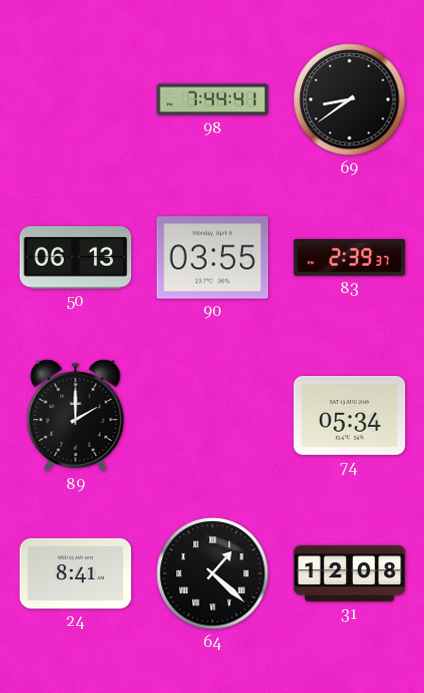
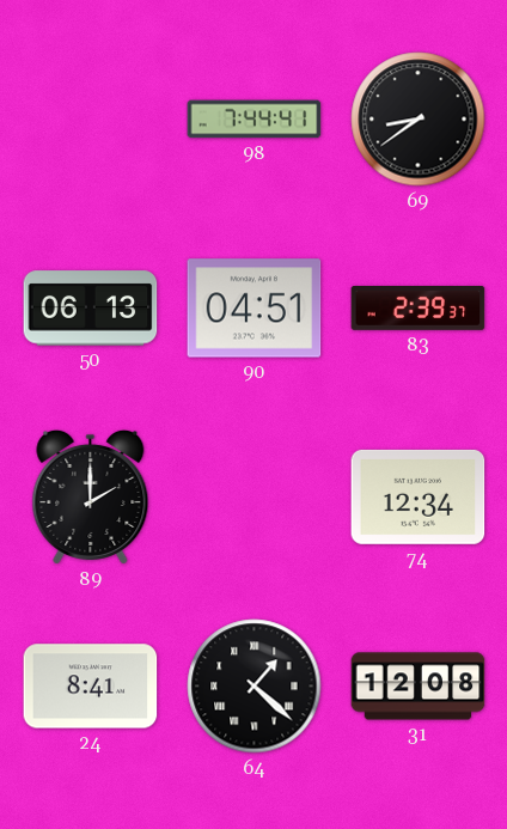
90: 03:55 -> 04:51 (255, 309)
74: 05:34 -> 12:34 (419, 496)
